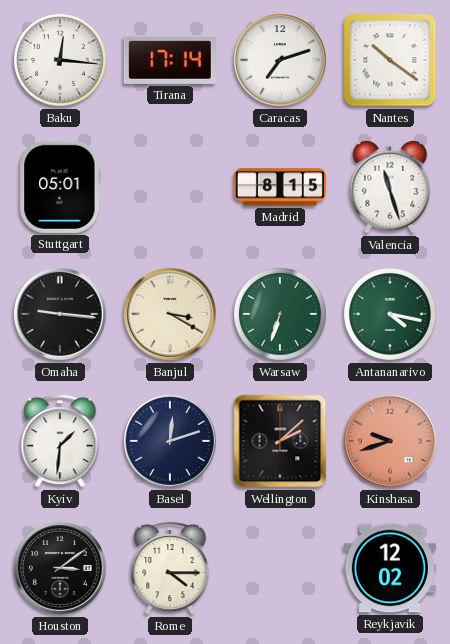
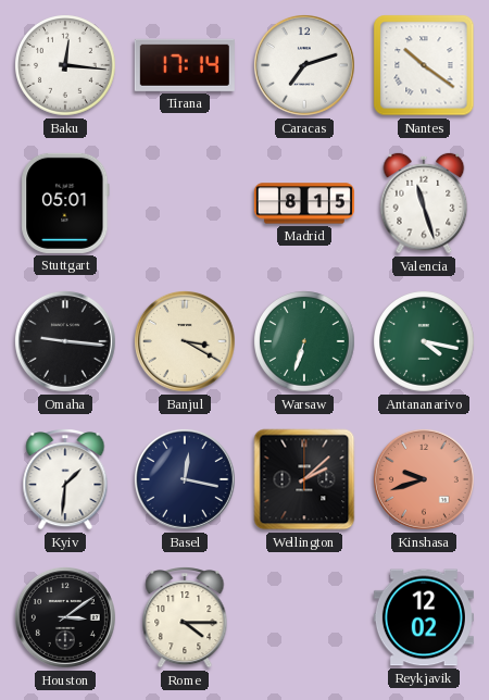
Basel: 12:12 -> 12:17 (185, 479)
